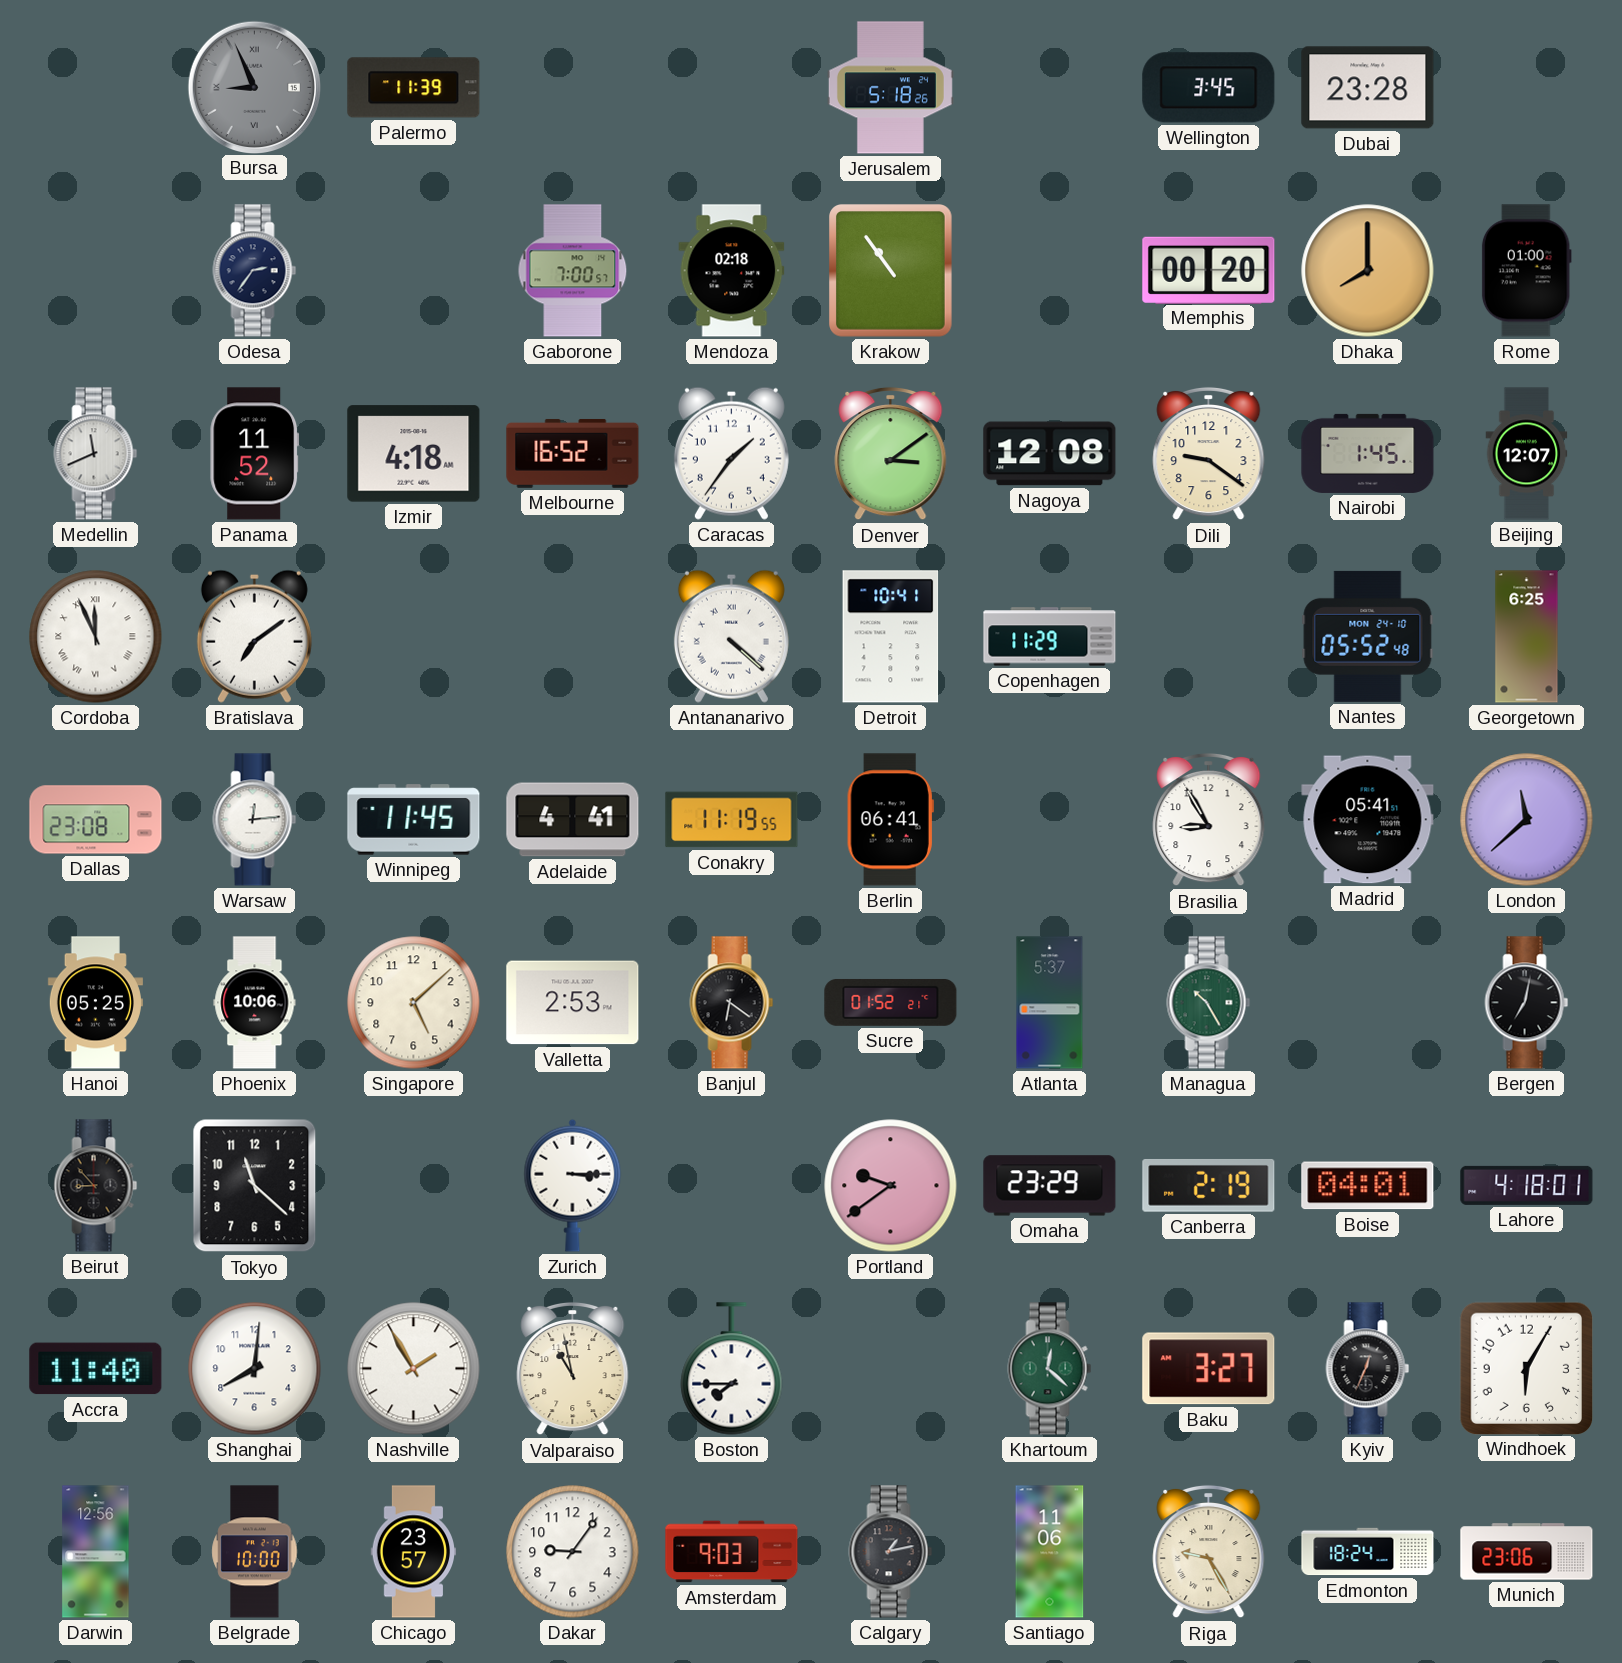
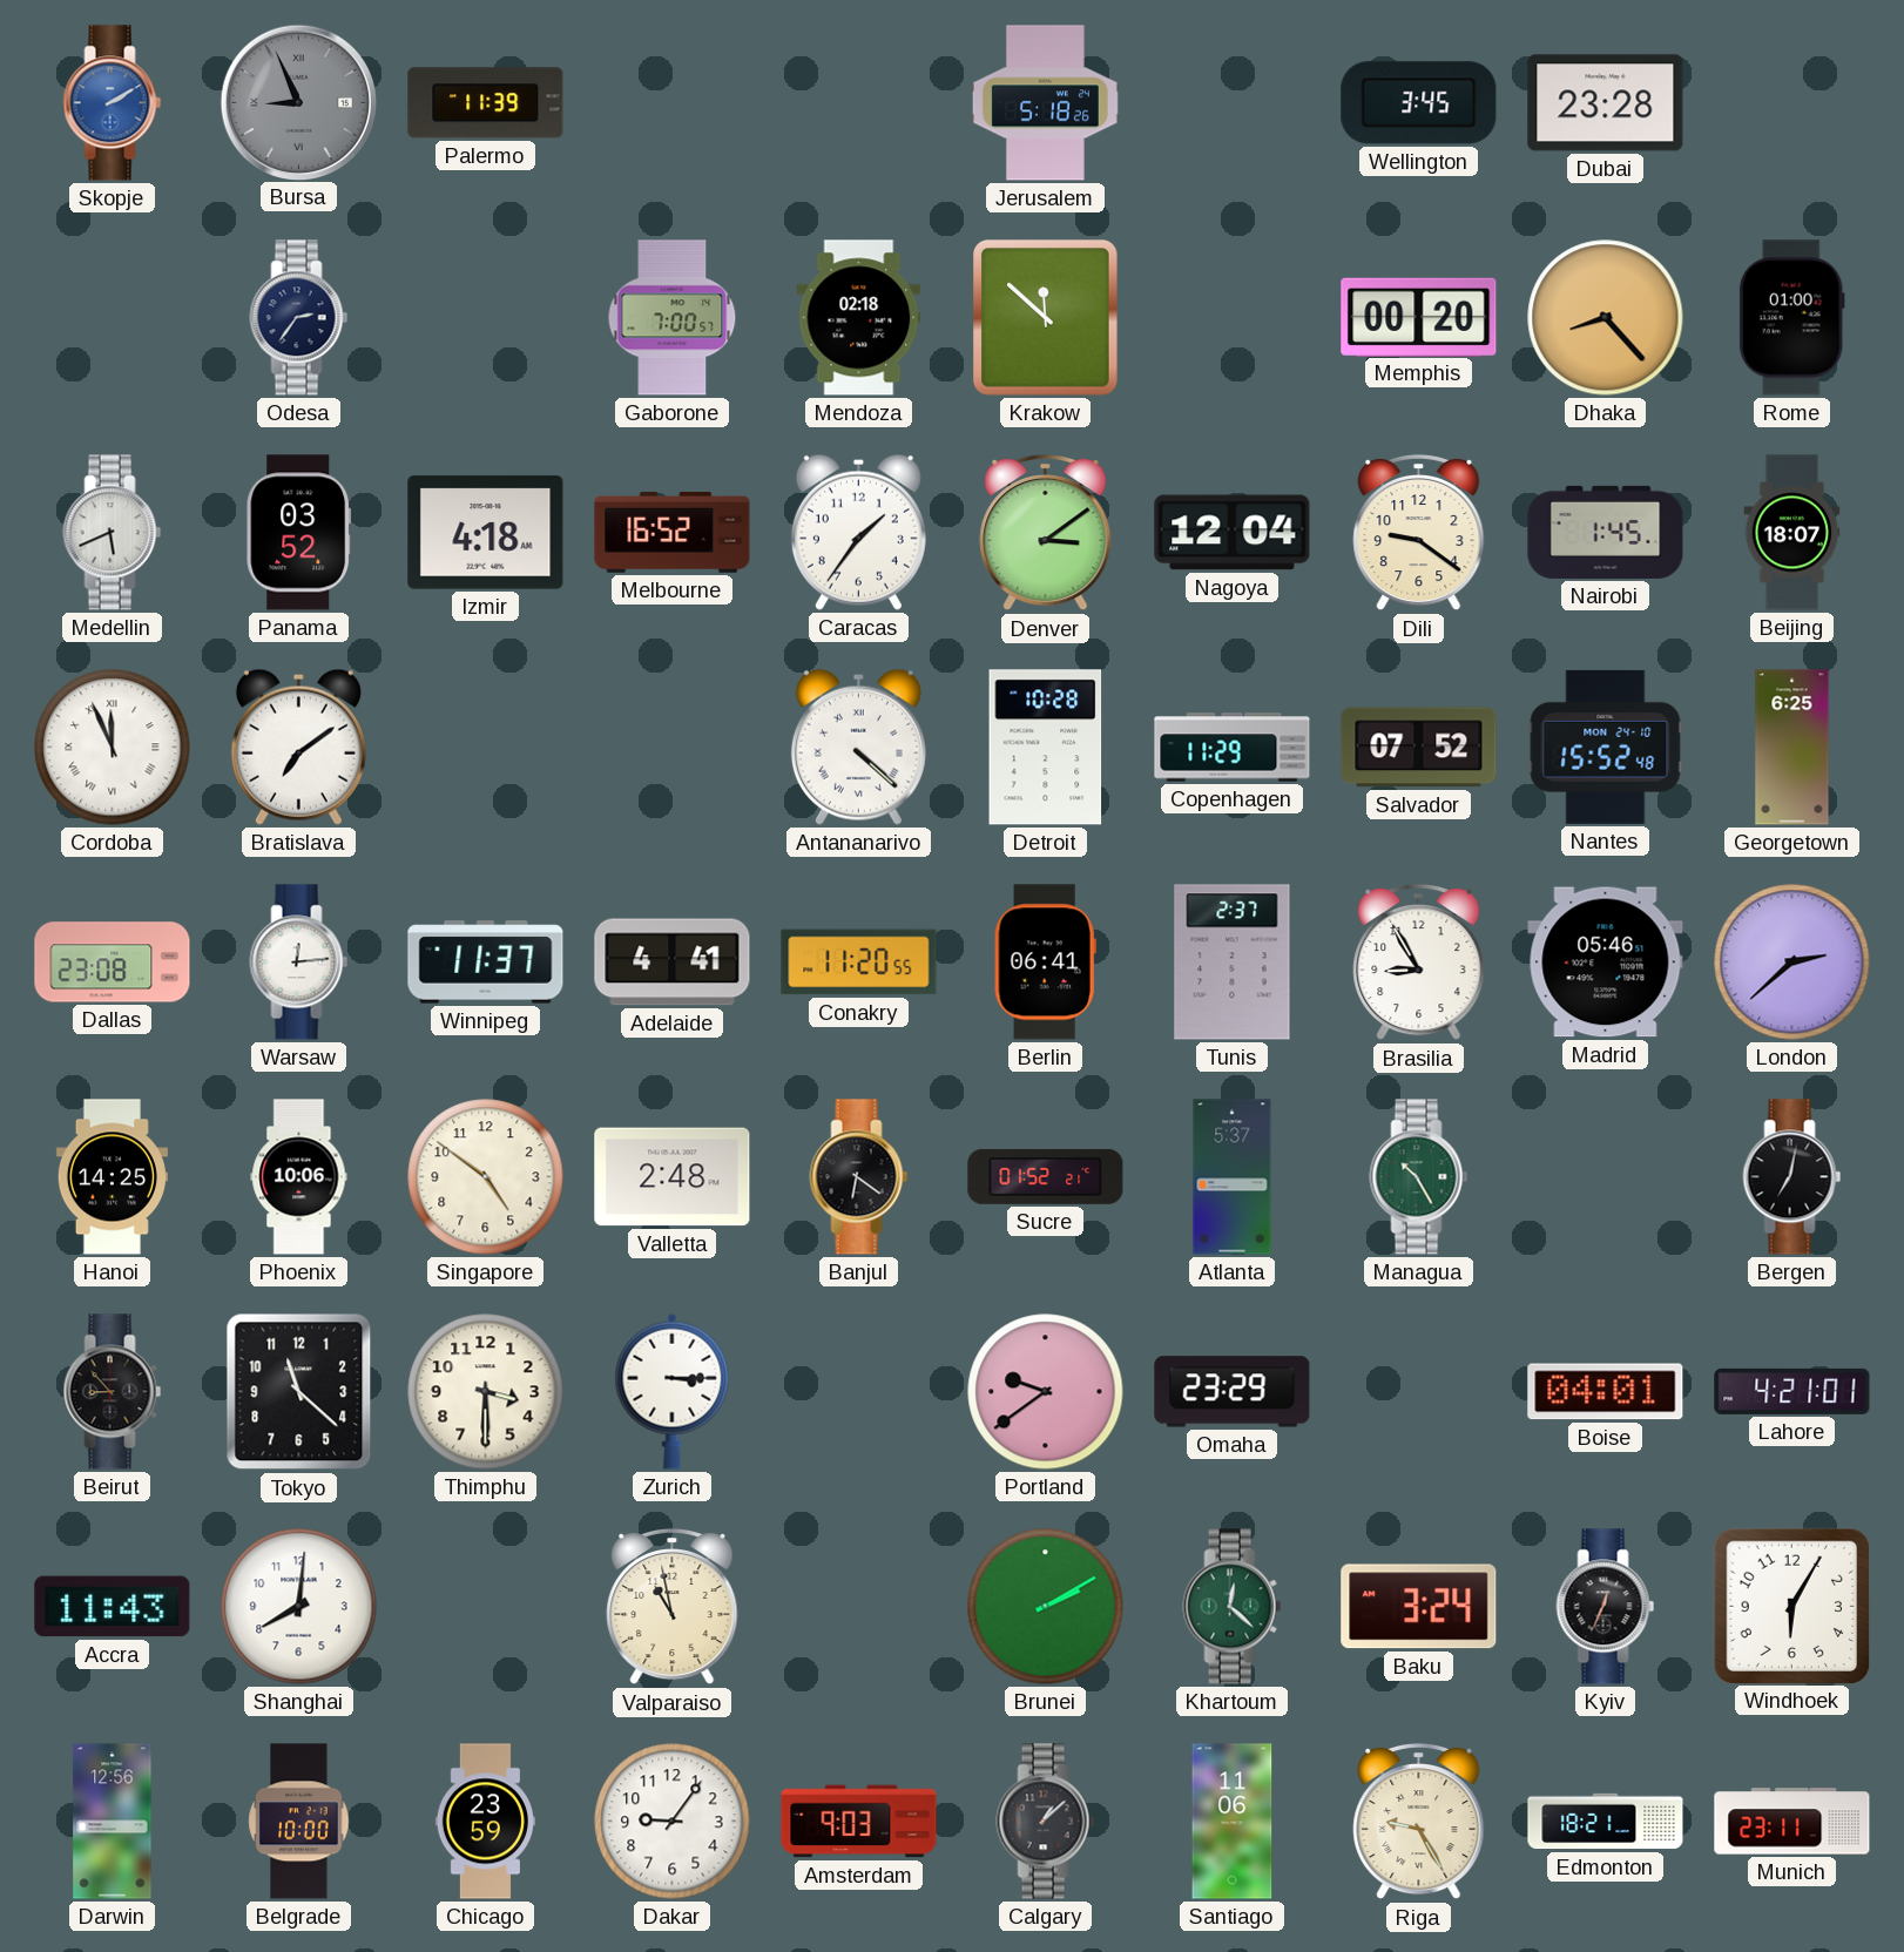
Skopje: none -> 2:10 (113, 103)
Krakow: 10:54 -> 11:52 (1046, 318)
Dhaka: 8:00 -> 8:23 (1606, 318)
Medellin: 11:41 -> 5:41 (113, 533)
Panama: 11:52 -> 03:52 (299, 533)
Nagoya: 12:08 -> 12:04 (1233, 533)
Beijing: 12:07 -> 18:07 (1792, 533)
Detroit: 10:41 -> 10:28 (1046, 748)
Salvador: none -> 07:52 (1419, 748)
Nantes: 05:52 -> 15:52 (1606, 747)
Winnipeg: 11:45 -> 11:37 (486, 963)
Conakry: 11:19 -> 11:20 (859, 963)
Tunis: none -> 2:37 (1233, 963)
Madrid: 05:41 -> 05:46 (1606, 963)
London: 11:38 -> 2:38 (1792, 963)
Hanoi: 05:25 -> 14:25 (112, 1177)
Singapore: 5:08 -> 4:51 (486, 1177)
Valletta: 2:53 -> 2:48 (673, 1177)
Thimphu: none -> 3:30 (486, 1392)
Canberra: 2:19 -> none (1209, 1185)
Lahore: 4:18 -> 4:21 (1792, 1391)
Accra: 11:40 -> 11:43 (113, 1607)
Nashville: 1:55 -> none (414, 1369)
Boston: 7:45 -> none (732, 1369)
Brunei: none -> 2:10 (1046, 1607)
Baku: 3:27 -> 3:24 (1419, 1607)
Chicago: 23:57 -> 23:59 (485, 1822)
Calgary: 1:13 -> 1:08 (1046, 1822)
Edmonton: 18:24 -> 18:21 (1606, 1822)
Munich: 23:06 -> 23:11 (1792, 1822)
